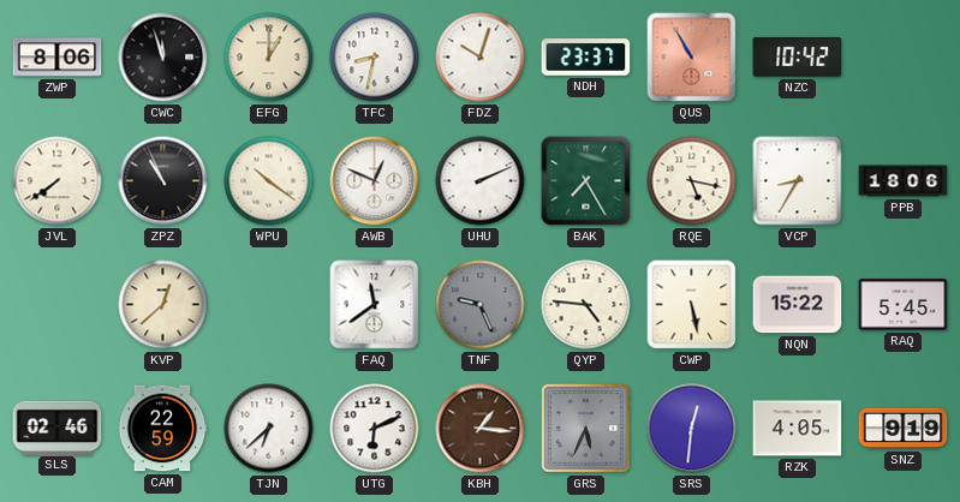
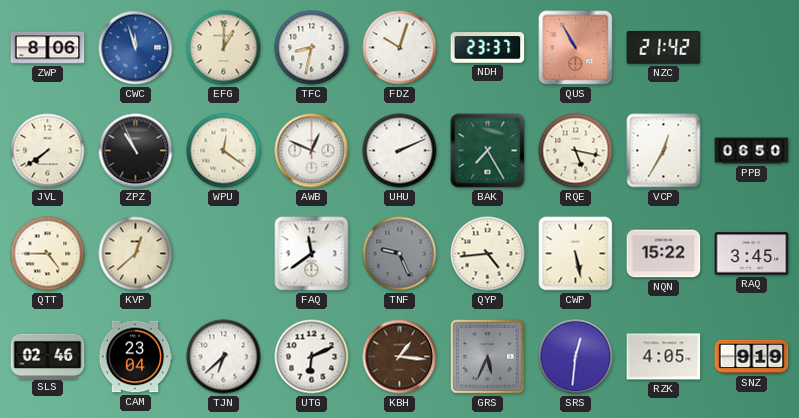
CWC dial: black -> blue (136, 48)
NZC: 10:42 -> 21:42 (664, 47)
WPU: 10:21 -> 12:21 (224, 151)
VCP: 8:35 -> 12:35 (664, 151)
PPB: 18:06 -> 06:50 (752, 151)
QTT: none -> 4:45 (48, 254)
QYP: 4:46 -> 4:44 (488, 254)
RAQ: 5:45 -> 3:45 (752, 254)
CAM: 22:59 -> 23:04 (135, 357)
